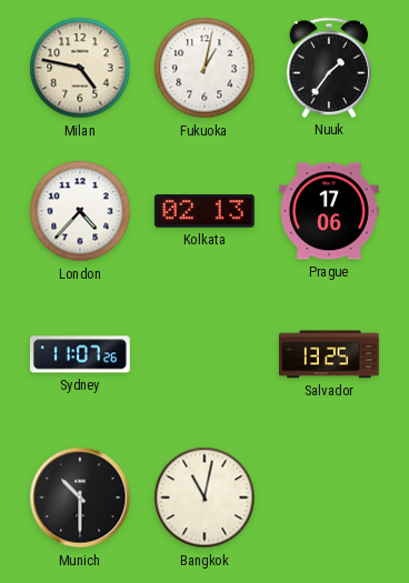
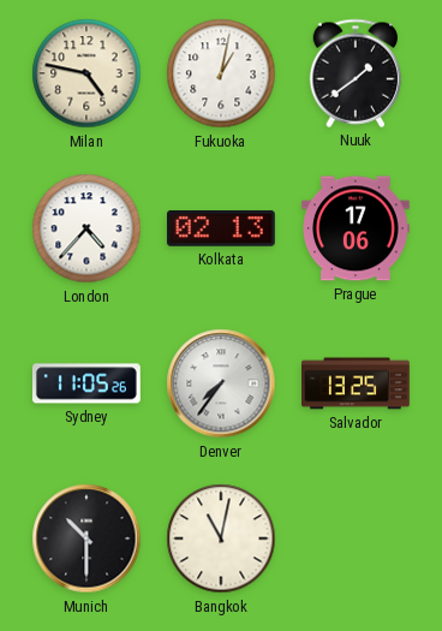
Nuuk: 1:36 -> 1:39 (356, 73)
Sydney: 11:07 -> 11:05 (86, 383)
Denver: none -> 7:36 (221, 383)
